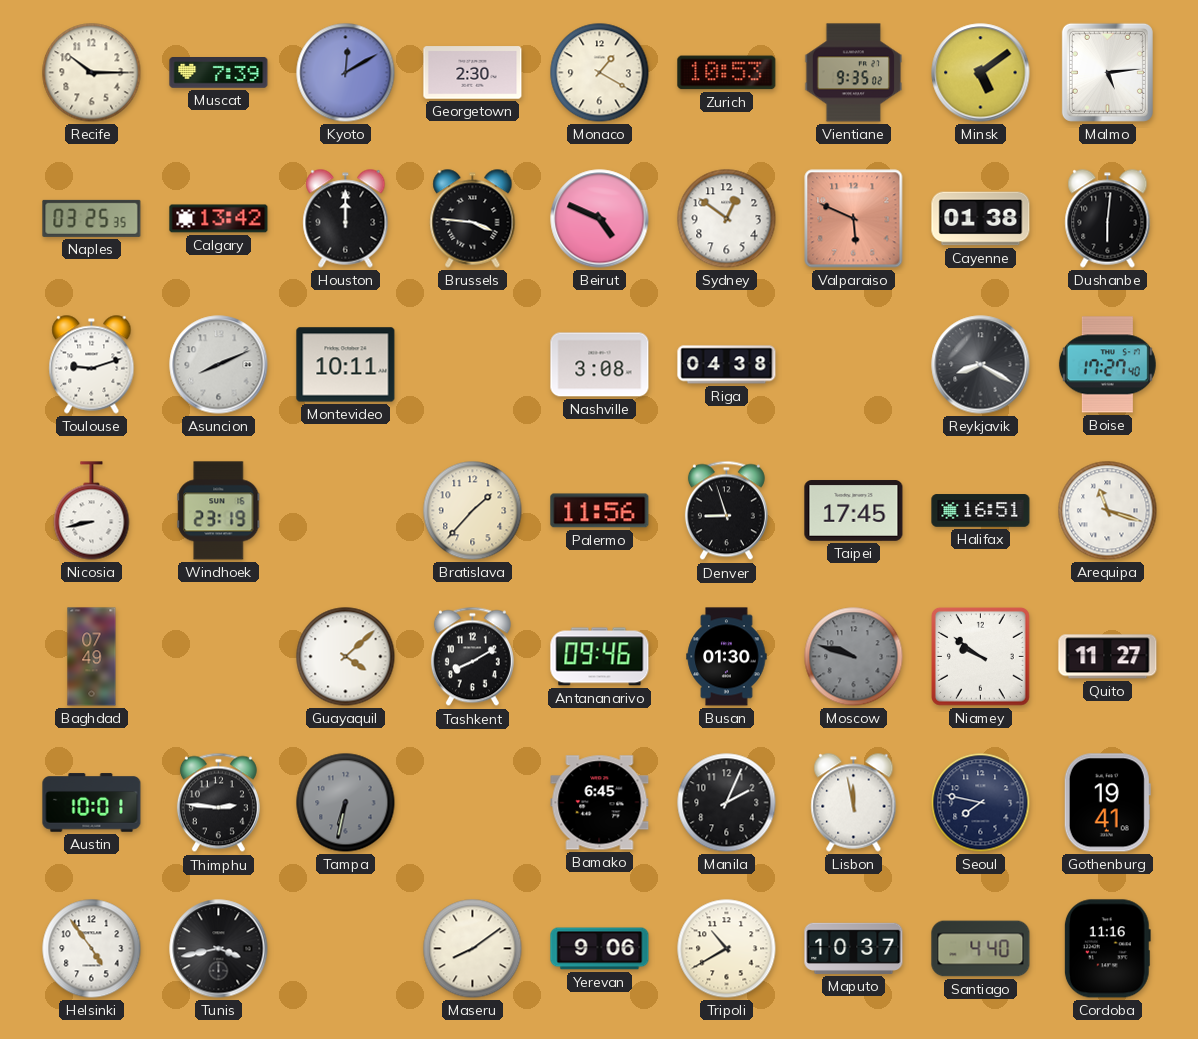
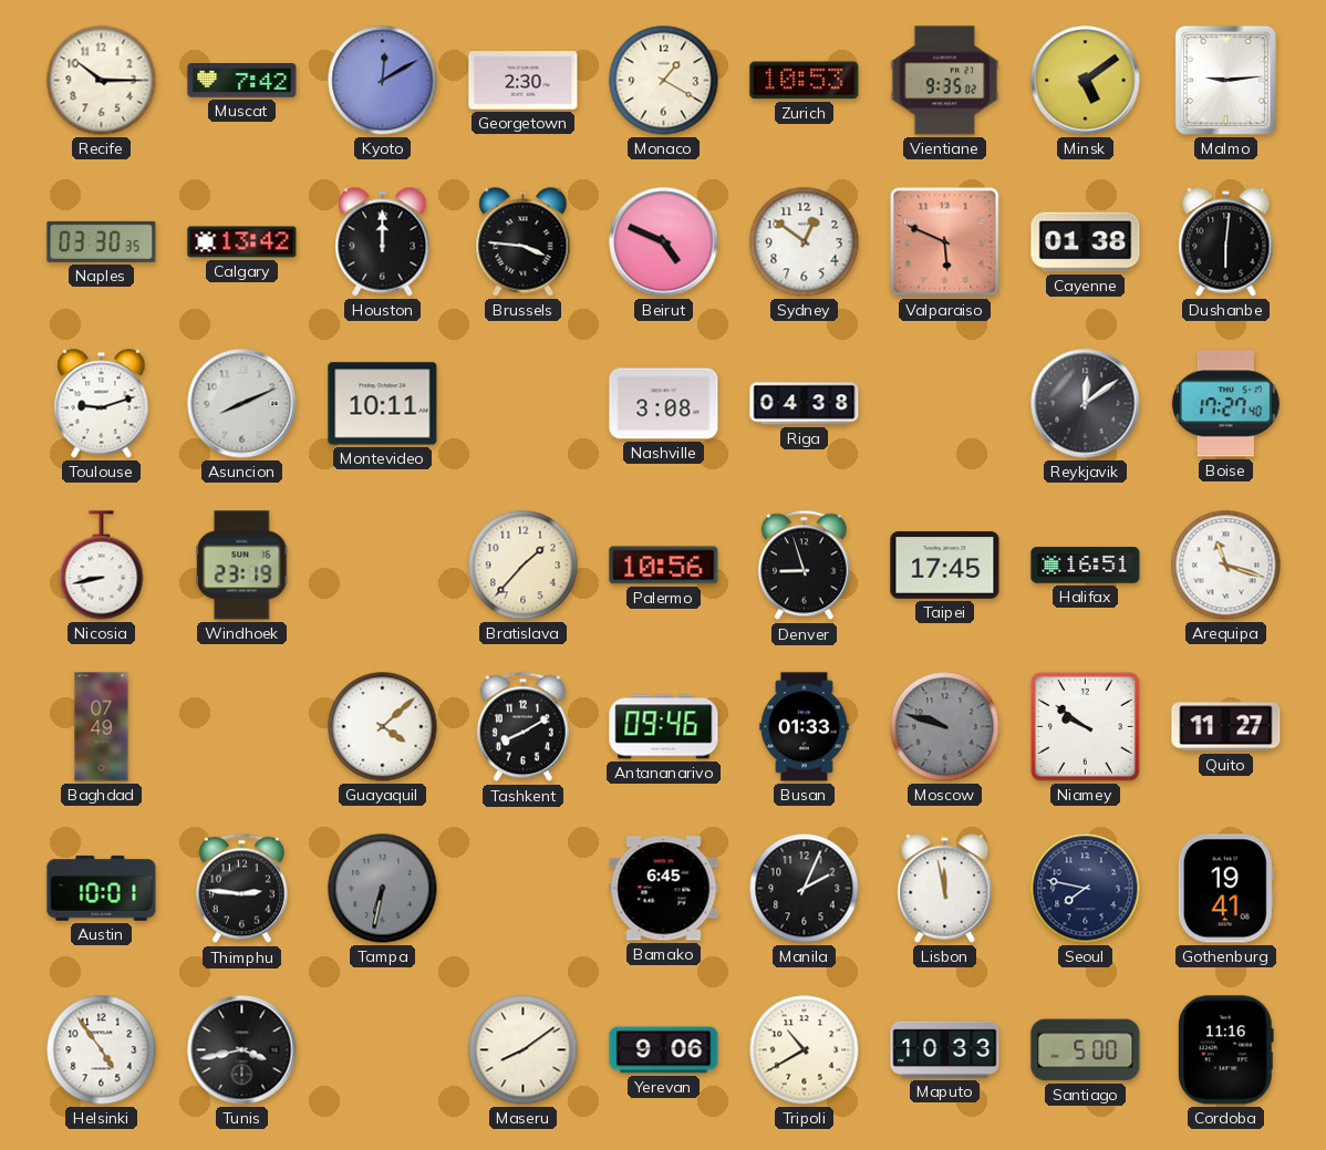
Muscat: 7:39 -> 7:42 (242, 81)
Malmo: 5:14 -> 9:14 (1225, 80)
Naples: 03:25 -> 03:30 (102, 241)
Reykjavik: 8:20 -> 12:09 (1086, 404)
Palermo: 11:56 -> 10:56 (664, 566)
Busan: 01:30 -> 01:33 (805, 727)
Maputo: 10:37 -> 10:33 (945, 1049)
Santiago: 4:40 -> 5:00 (1086, 1050)
